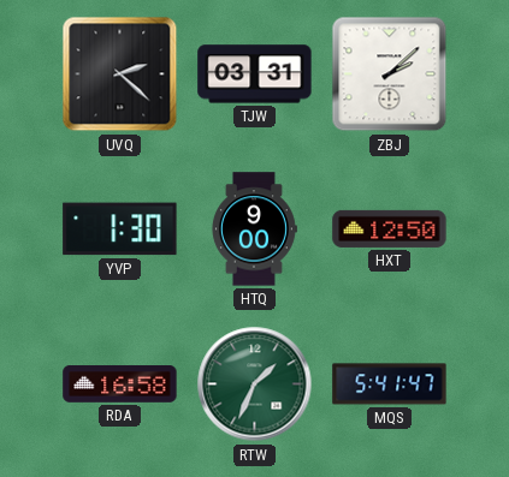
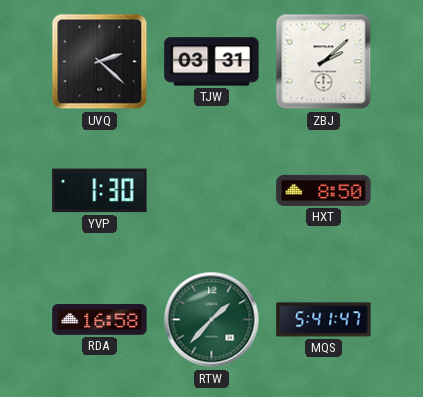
HTQ: 9:00 -> none (254, 229)
HXT: 12:50 -> 8:50 (324, 190)
RTW: 1:34 -> 1:37 (212, 320)
